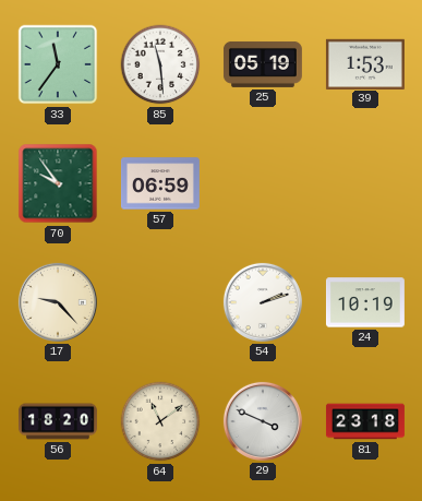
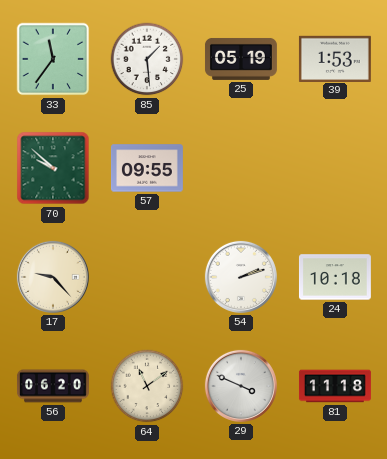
85: 11:29 -> 1:29 (147, 59)
70: 9:54 -> 9:52 (53, 168)
57: 06:59 -> 09:55 (147, 168)
24: 10:19 -> 10:18 (335, 277)
56: 18:20 -> 06:20 (53, 386)
81: 23:18 -> 11:18 (335, 386)
